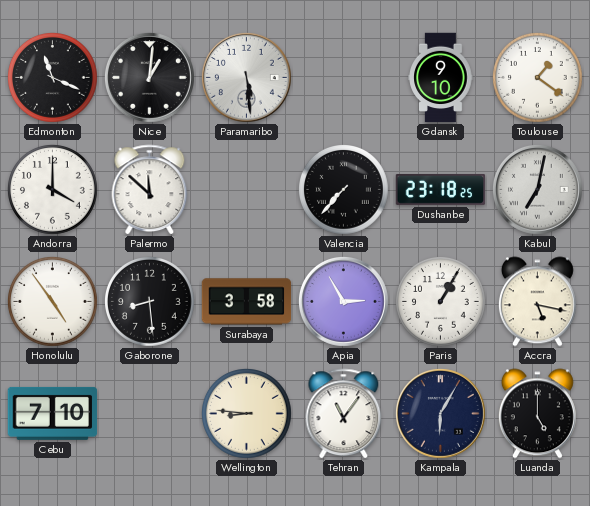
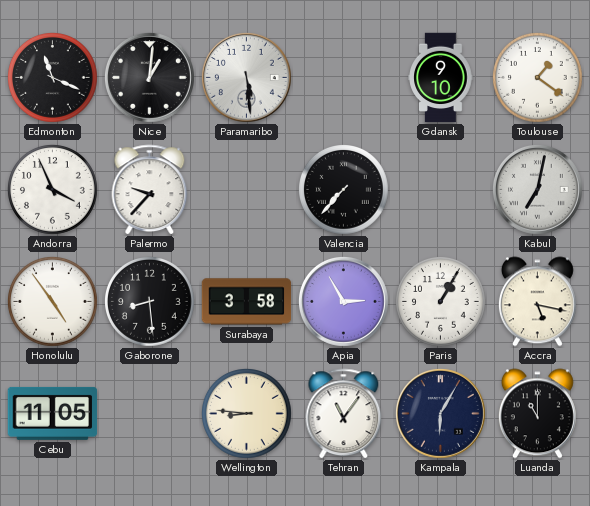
Andorra: 4:00 -> 3:56 (53, 190)
Palermo: 11:52 -> 9:37 (150, 190)
Dushanbe: 23:18 -> none (441, 189)
Cebu: 7:10 -> 11:05 (53, 413)
Luanda: 5:00 -> 11:00 (537, 414)
